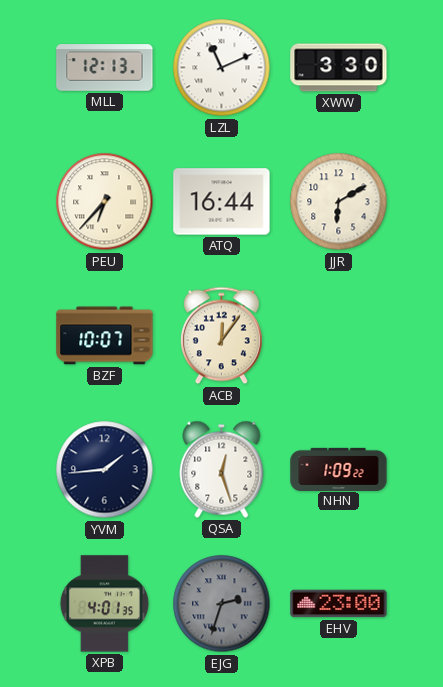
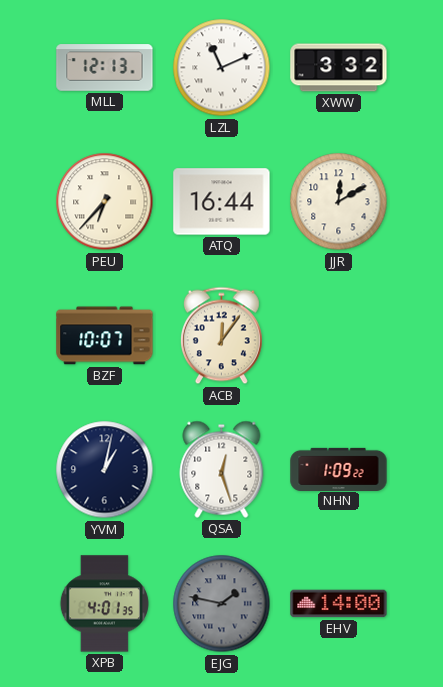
XWW: 3:30 -> 3:32 (339, 68)
JJR: 6:10 -> 12:10 (339, 202)
YVM: 1:44 -> 1:02 (105, 470)
EJG: 2:33 -> 1:47 (222, 604)
EHV: 23:00 -> 14:00 (339, 604)
